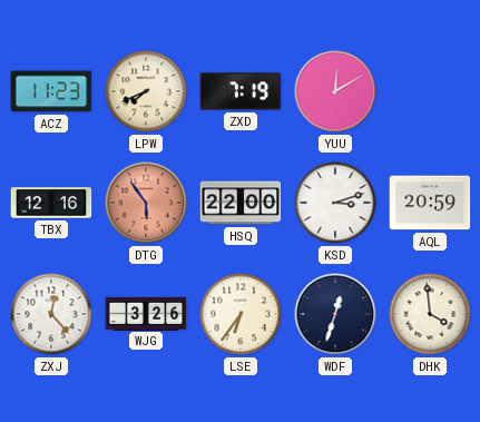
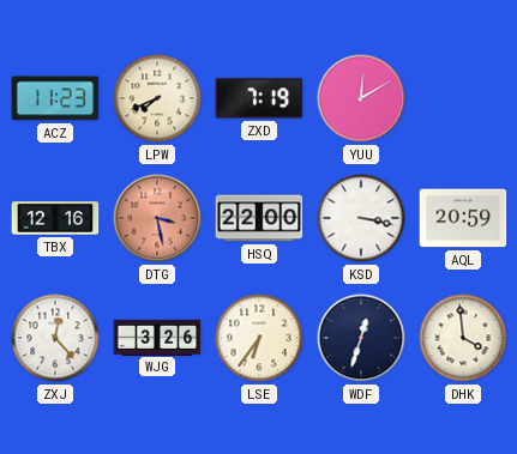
DTG: 5:54 -> 3:28 (157, 218)
KSD: 3:12 -> 3:17 (361, 218)
